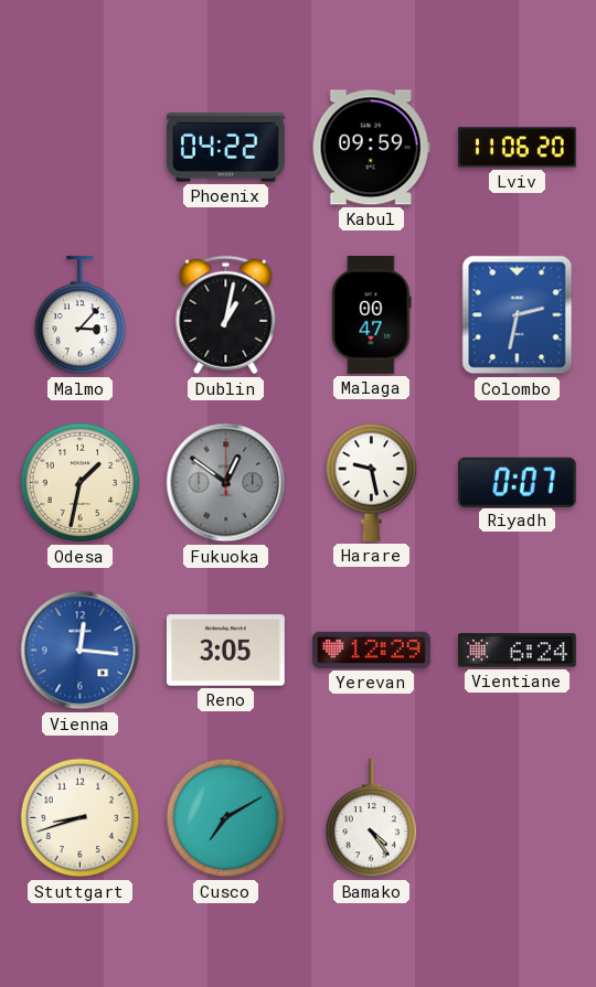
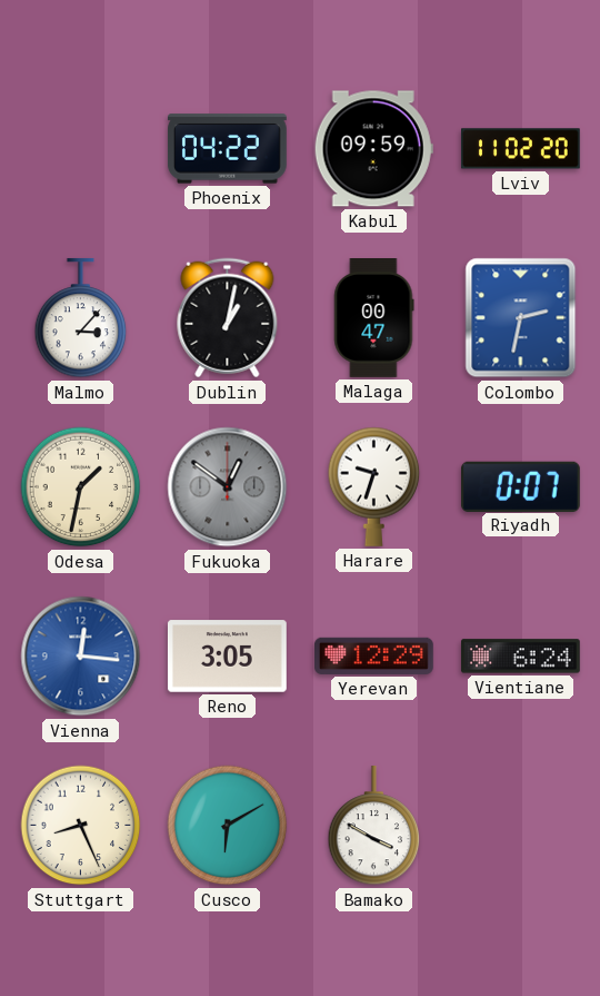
Lviv: 11:06 -> 11:02 (520, 149)
Harare: 9:28 -> 9:33 (374, 486)
Stuttgart: 8:42 -> 8:26 (81, 826)
Cusco: 7:10 -> 6:10 (228, 826)
Bamako: 4:24 -> 3:50 (374, 826)
